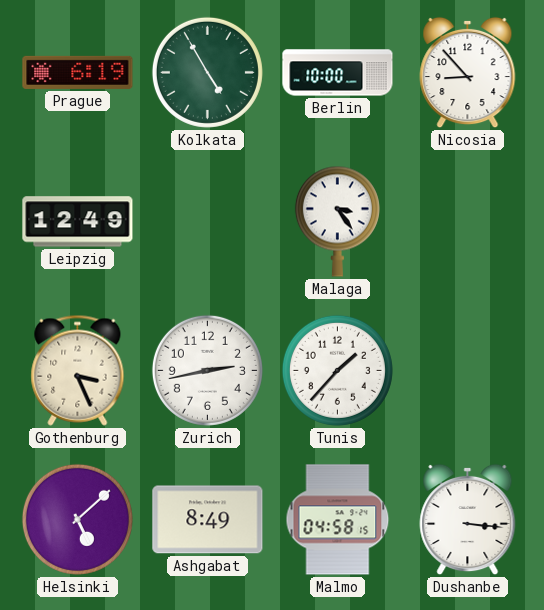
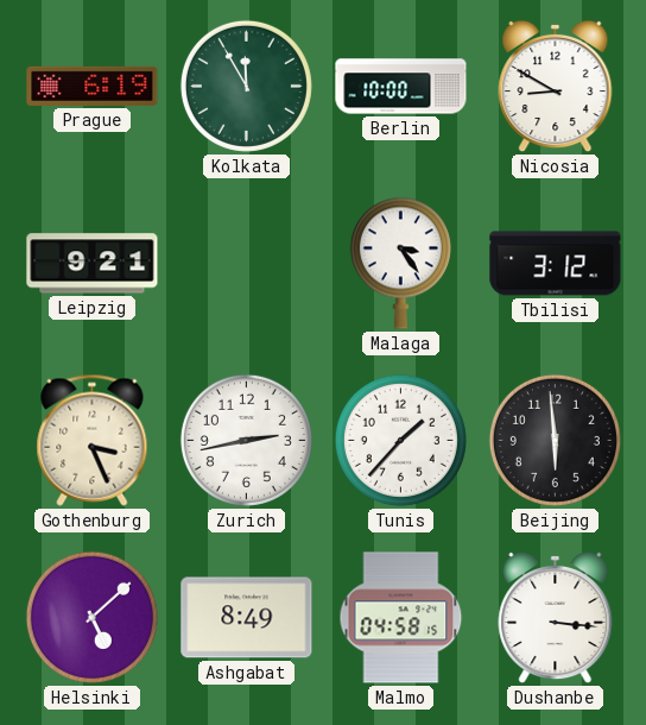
Kolkata: 4:55 -> 11:55 (246, 86)
Nicosia: 8:53 -> 8:50 (556, 87)
Leipzig: 12:49 -> 9:21 (93, 264)
Tbilisi: none -> 3:12 (556, 264)
Beijing: none -> 5:59 (555, 440)
